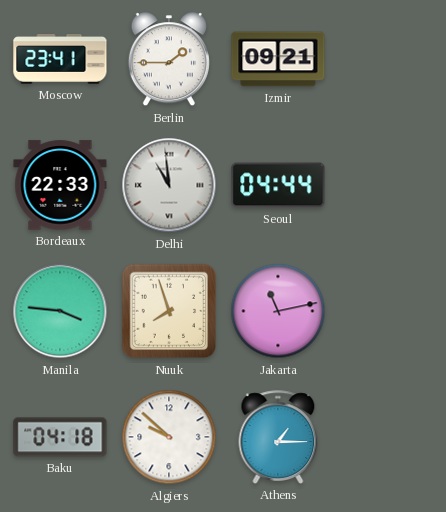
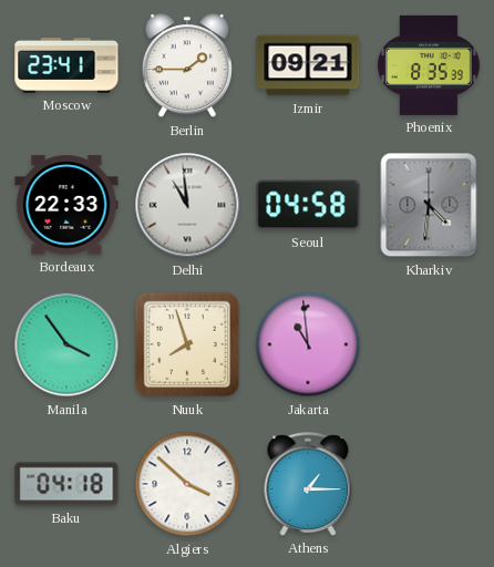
Phoenix: none -> 8:35 (430, 65)
Seoul: 04:44 -> 04:58 (308, 205)
Kharkiv: none -> 4:31 (429, 205)
Manila: 3:46 -> 3:54 (66, 344)
Jakarta: 11:13 -> 10:59 (308, 344)
Algiers: 9:52 -> 3:52 (187, 484)
